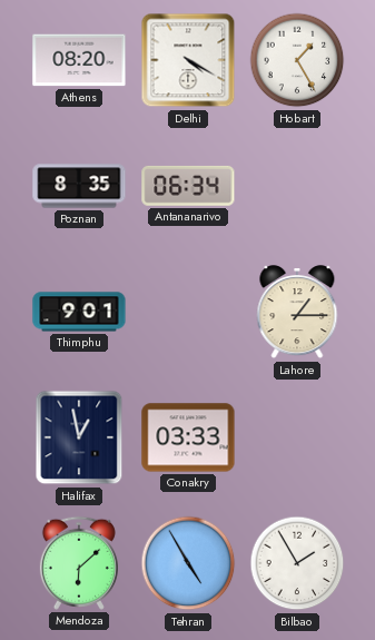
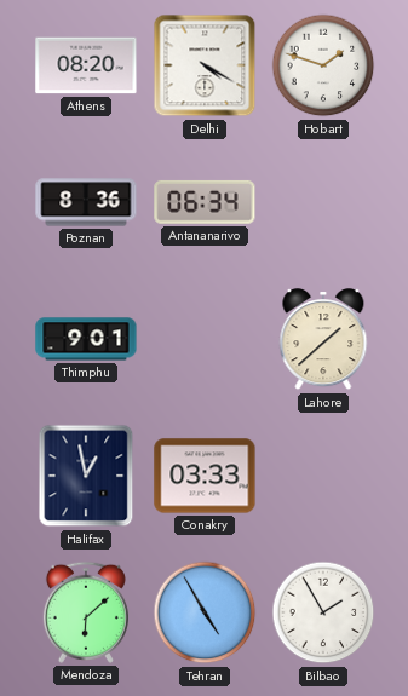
Hobart: 1:25 -> 1:48 (323, 65)
Poznan: 8:35 -> 8:36 (86, 202)
Lahore: 1:15 -> 1:38 (323, 340)
